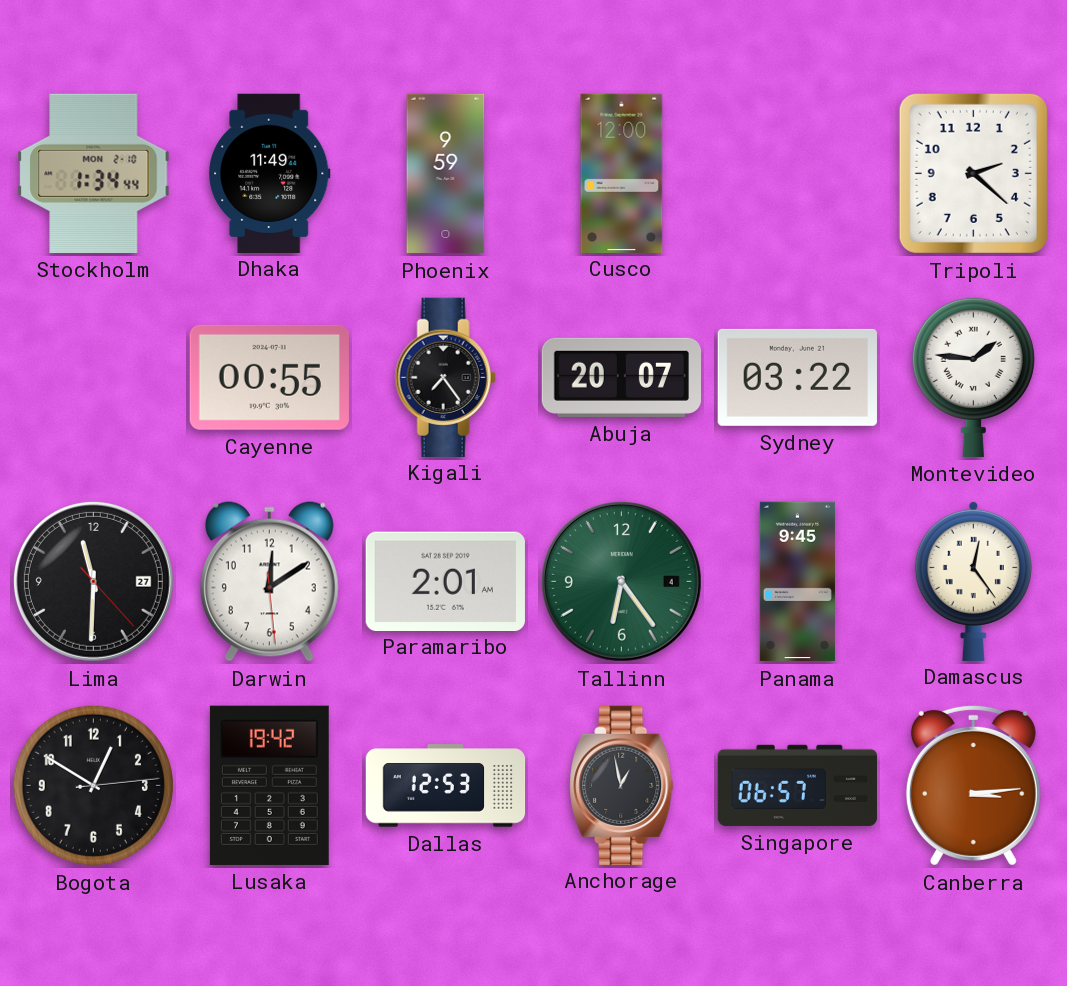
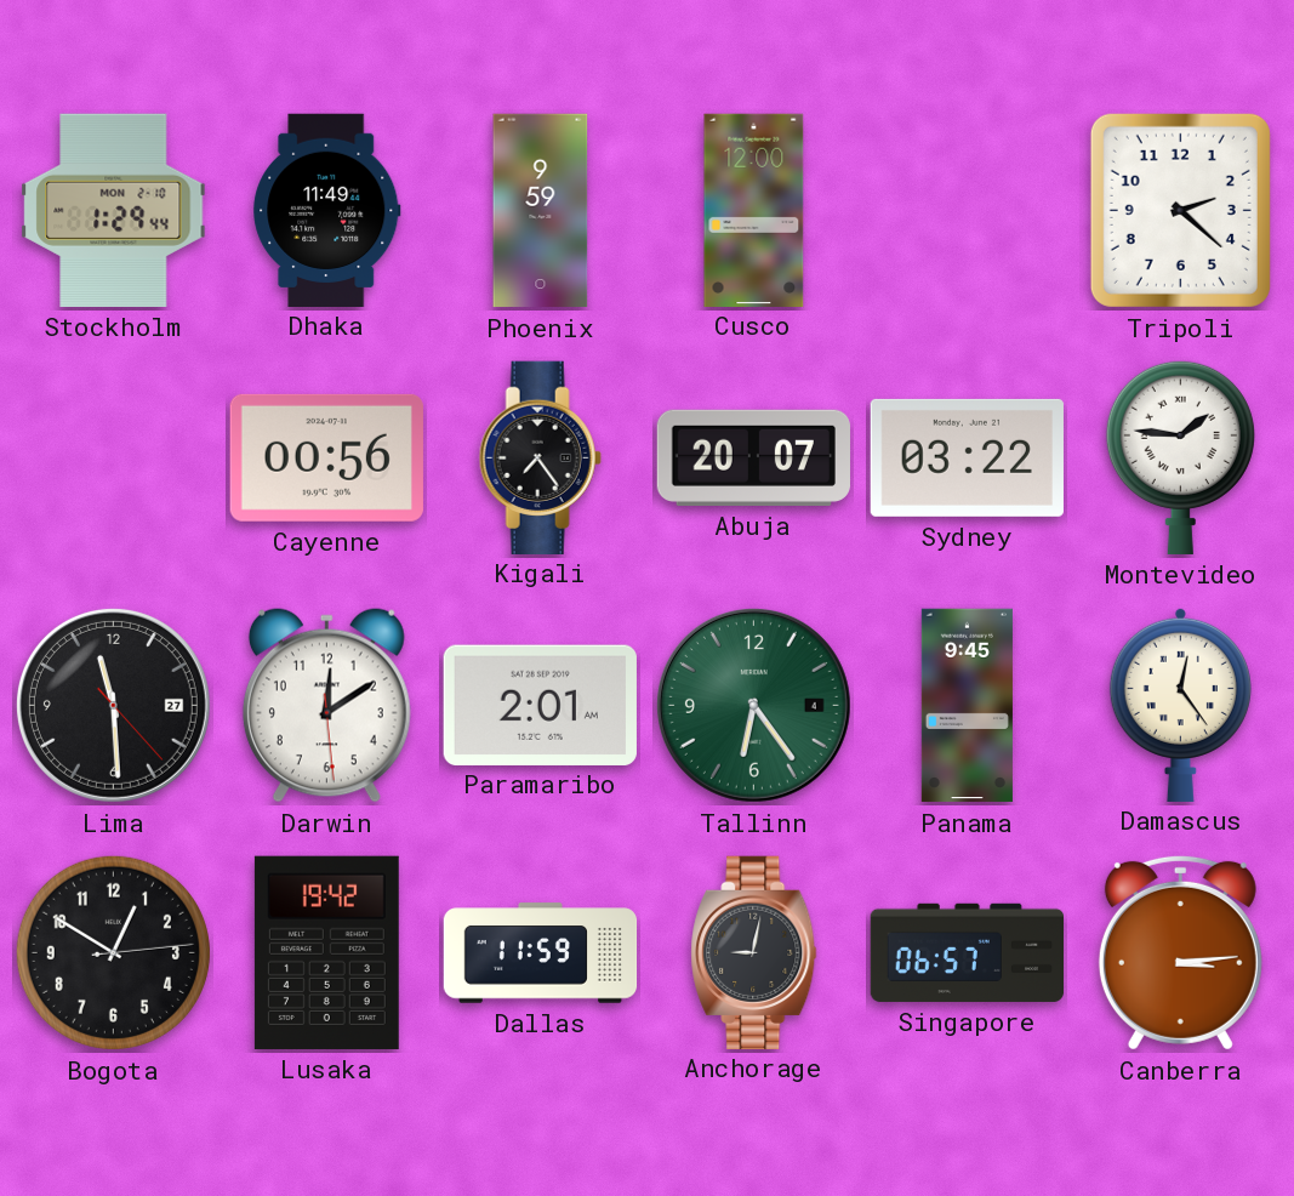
Stockholm: 1:34 -> 1:29 (114, 210)
Cayenne: 00:55 -> 00:56 (326, 457)
Lima: 11:30 -> 11:29 (113, 705)
Dallas: 12:53 -> 11:59 (541, 953)
Anchorage: 12:58 -> 9:02 (754, 952)
